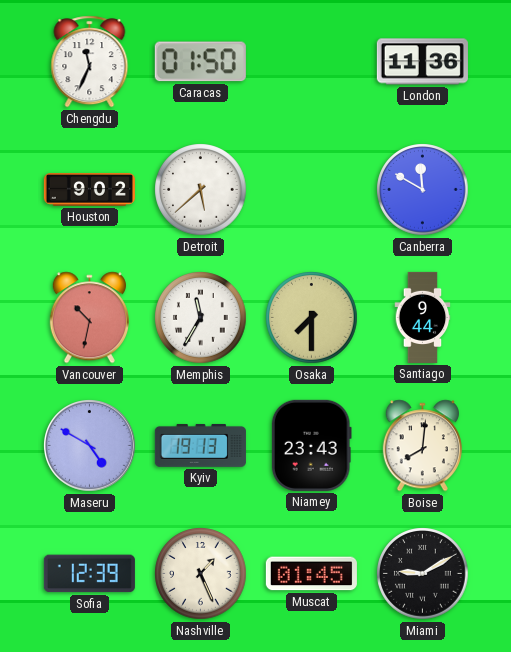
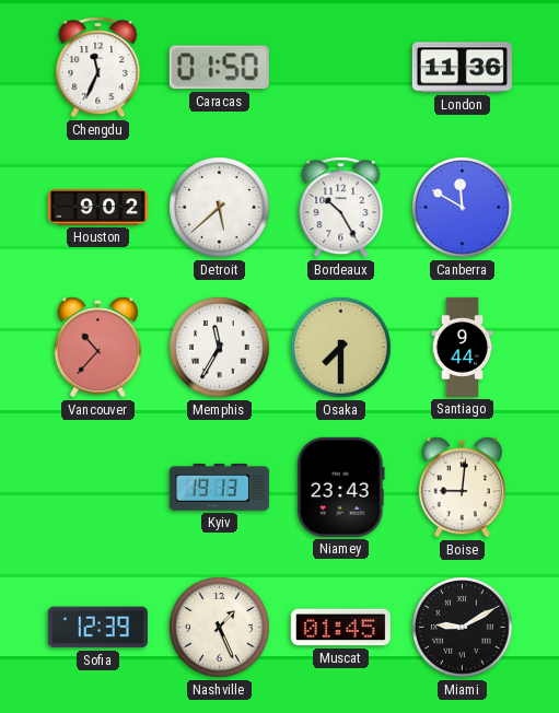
Bordeaux: none -> 10:25 (341, 208)
Vancouver: 10:32 -> 10:37 (97, 348)
Maseru: 4:50 -> none (90, 446)
Boise: 8:01 -> 9:01 (462, 488)
